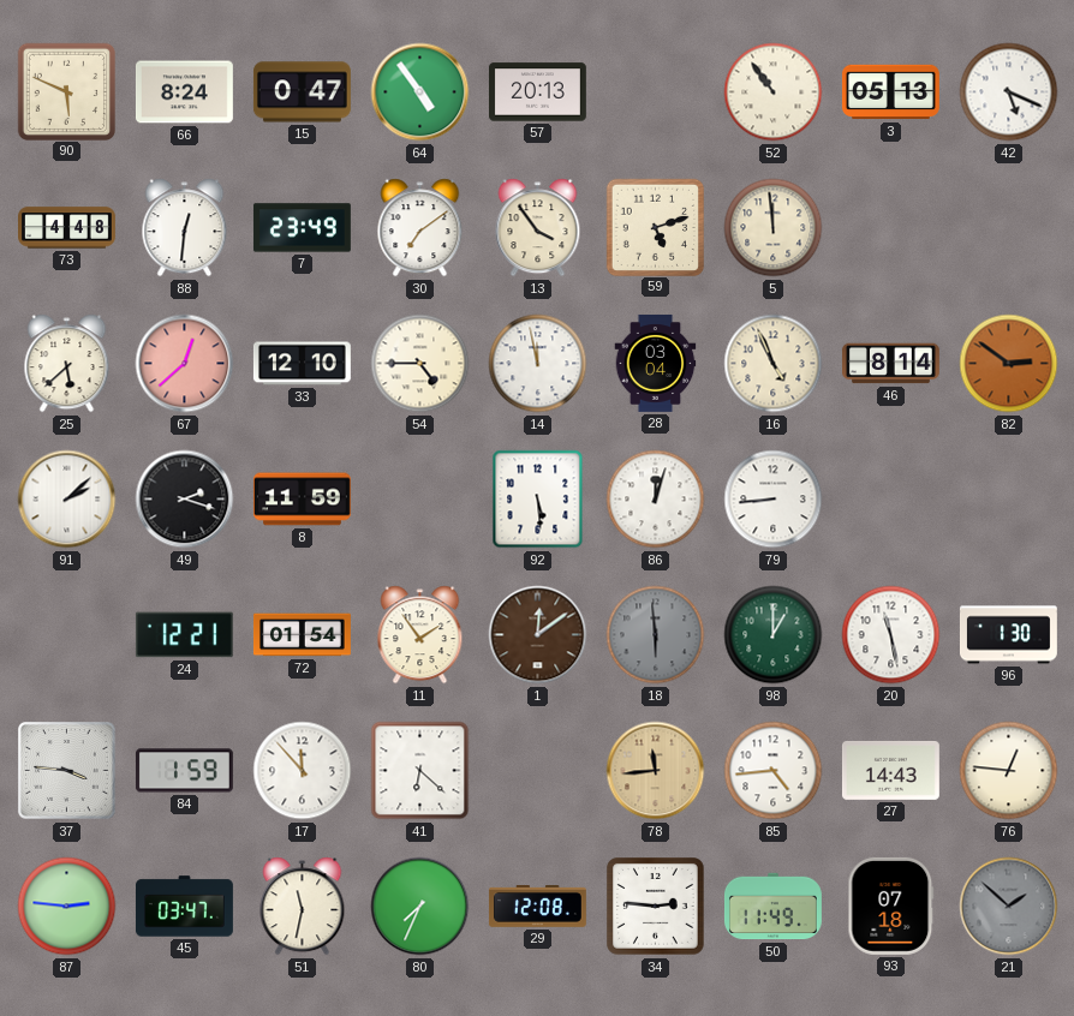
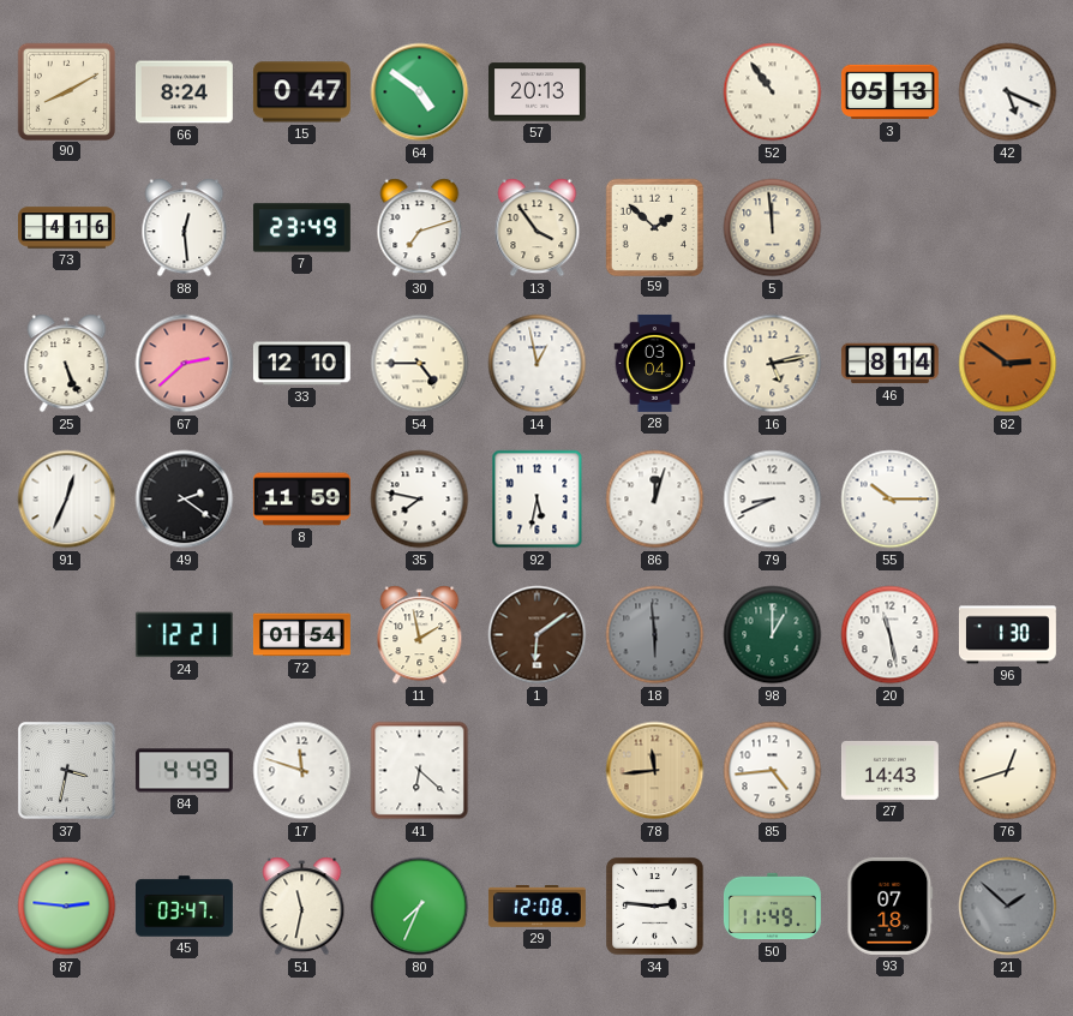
90: 5:49 -> 8:10 (66, 91)
64: 4:54 -> 4:51 (420, 92)
73: 4:48 -> 4:16 (67, 228)
88: 12:31 -> 12:29 (185, 228)
30: 7:09 -> 7:12 (420, 228)
59: 5:12 -> 1:52 (654, 227)
25: 5:38 -> 5:26 (67, 364)
67: 12:38 -> 2:38 (185, 364)
14: 11:58 -> 12:58 (538, 364)
16: 4:56 -> 5:13 (773, 364)
91: 2:08 -> 12:34 (67, 500)
49: 2:18 -> 2:21 (185, 500)
35: none -> 7:47 (420, 500)
92: 5:29 -> 5:32 (538, 500)
79: 8:44 -> 8:41 (773, 500)
55: none -> 10:15 (891, 500)
11: 1:54 -> 1:58 (420, 635)
1: 12:09 -> 6:09 (538, 635)
37: 3:46 -> 3:32 (67, 771)
84: 1:59 -> 4:49 (184, 771)
17: 11:53 -> 11:48 (302, 771)
76: 12:46 -> 12:42 (1008, 771)
